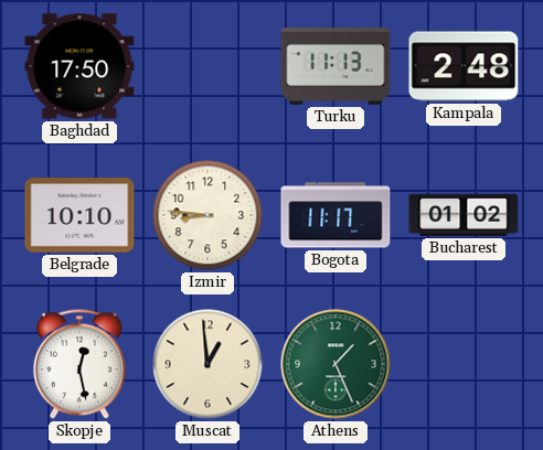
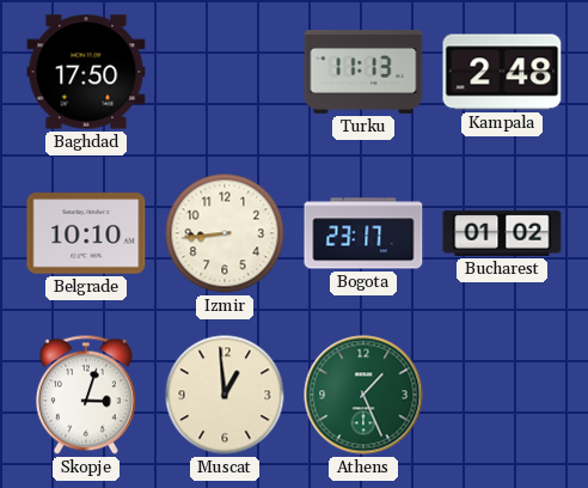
Izmir: 8:46 -> 8:44 (225, 233)
Bogota: 11:17 -> 23:17 (363, 233)
Skopje: 12:28 -> 3:03 (86, 395)
